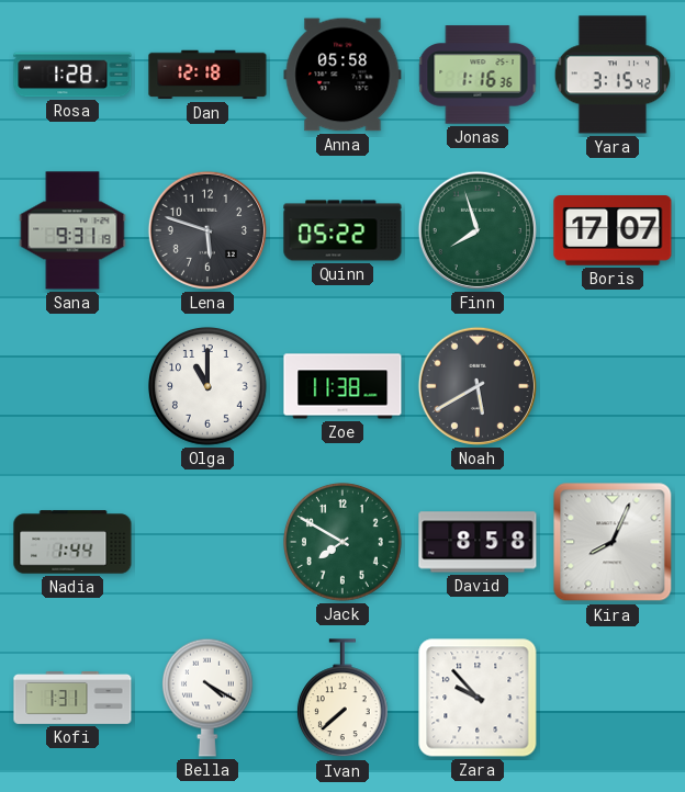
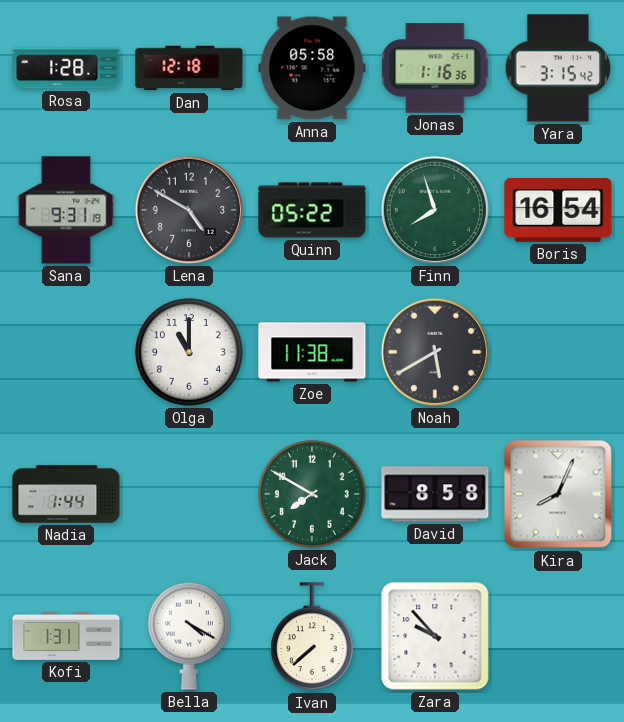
Lena: 5:48 -> 4:50 (189, 210)
Boris: 17:07 -> 16:54 (558, 211)
